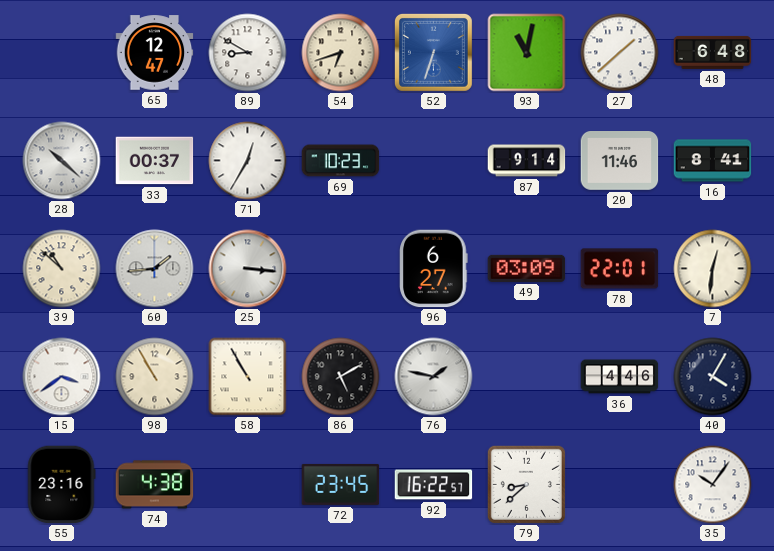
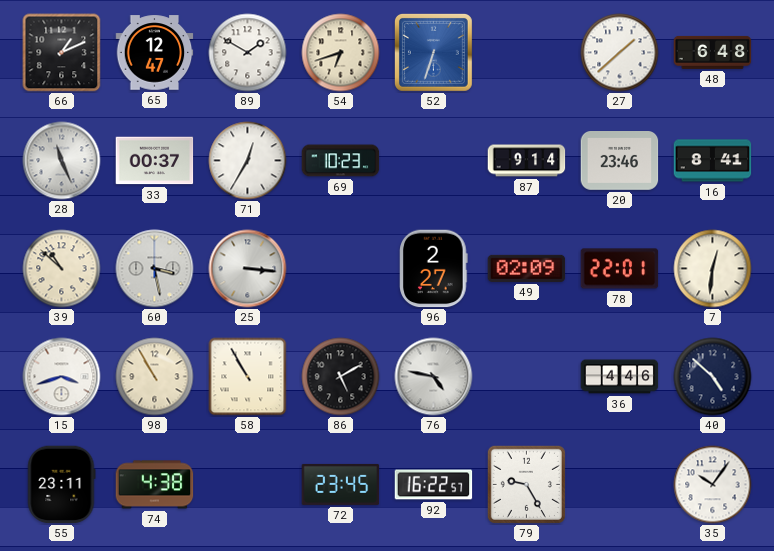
66: none -> 1:11 (62, 53)
89: 8:50 -> 1:50 (248, 53)
93: 11:02 -> none (527, 53)
28: 10:22 -> 11:26 (62, 161)
20: 11:46 -> 23:46 (620, 161)
60: 1:44 -> 3:28 (155, 269)
96: 6:27 -> 2:27 (434, 269)
49: 03:09 -> 02:09 (527, 268)
15: 3:39 -> 3:42 (62, 377)
76: 1:47 -> 4:47 (434, 377)
40: 4:05 -> 4:52 (713, 377)
55: 23:16 -> 23:11 (62, 485)
79: 8:38 -> 9:25 (526, 484)
